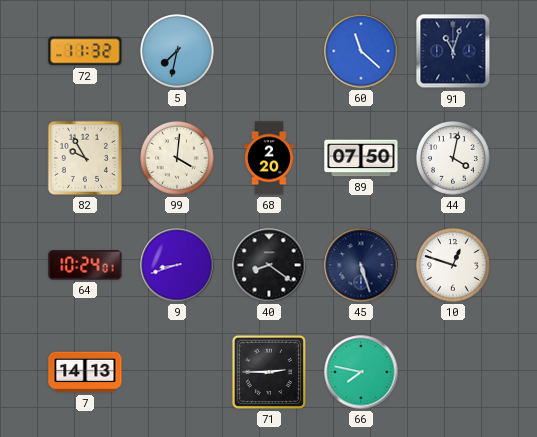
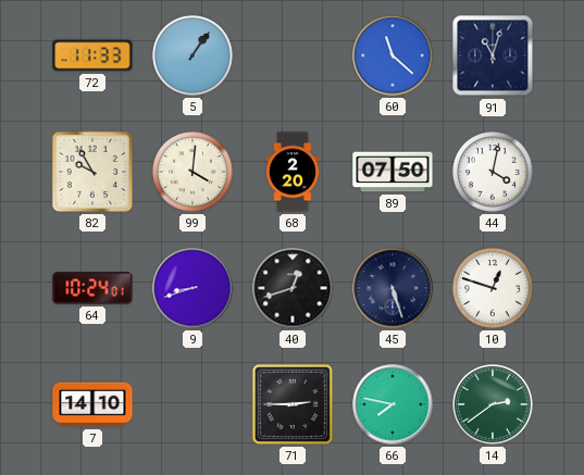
72: 11:32 -> 11:33 (92, 55)
5: 7:32 -> 1:06 (194, 57)
40: 8:21 -> 12:42 (293, 288)
7: 14:13 -> 14:10 (92, 404)
14: none -> 2:39 (494, 405)
